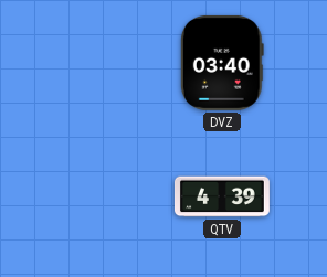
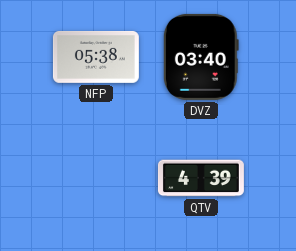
NFP: none -> 05:38 (96, 57)
